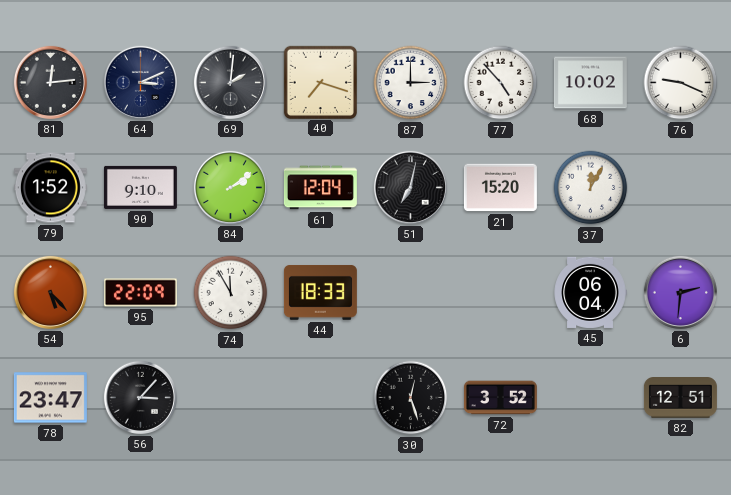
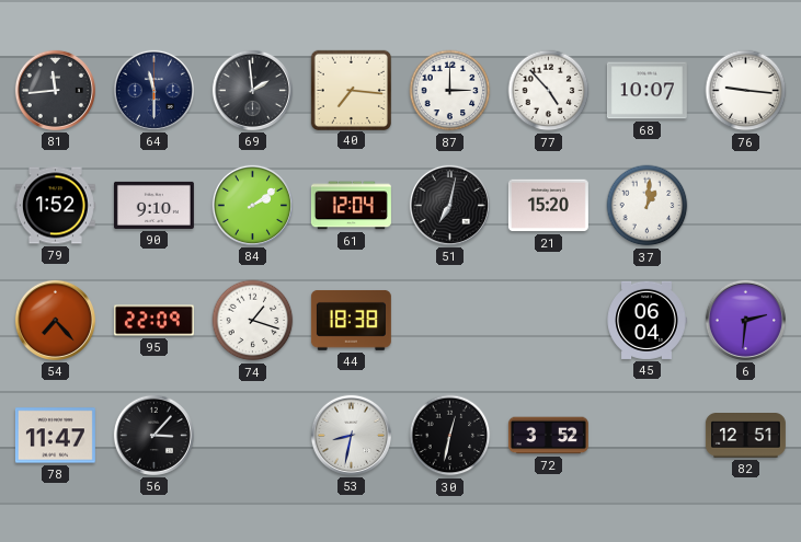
81: 12:14 -> 11:44 (55, 90)
64: 3:11 -> 11:30 (153, 90)
69: 2:01 -> 1:59 (252, 90)
40: 7:18 -> 7:16 (351, 90)
68: 10:02 -> 10:07 (646, 91)
76: 9:19 -> 9:16 (746, 91)
37: 12:05 -> 1:01 (648, 206)
54: 5:23 -> 7:23 (55, 320)
74: 11:55 -> 1:18 (253, 321)
44: 18:33 -> 18:38 (351, 320)
78: 23:47 -> 11:47 (55, 436)
53: none -> 8:32 (351, 435)
30: 12:27 -> 12:32 (450, 436)
